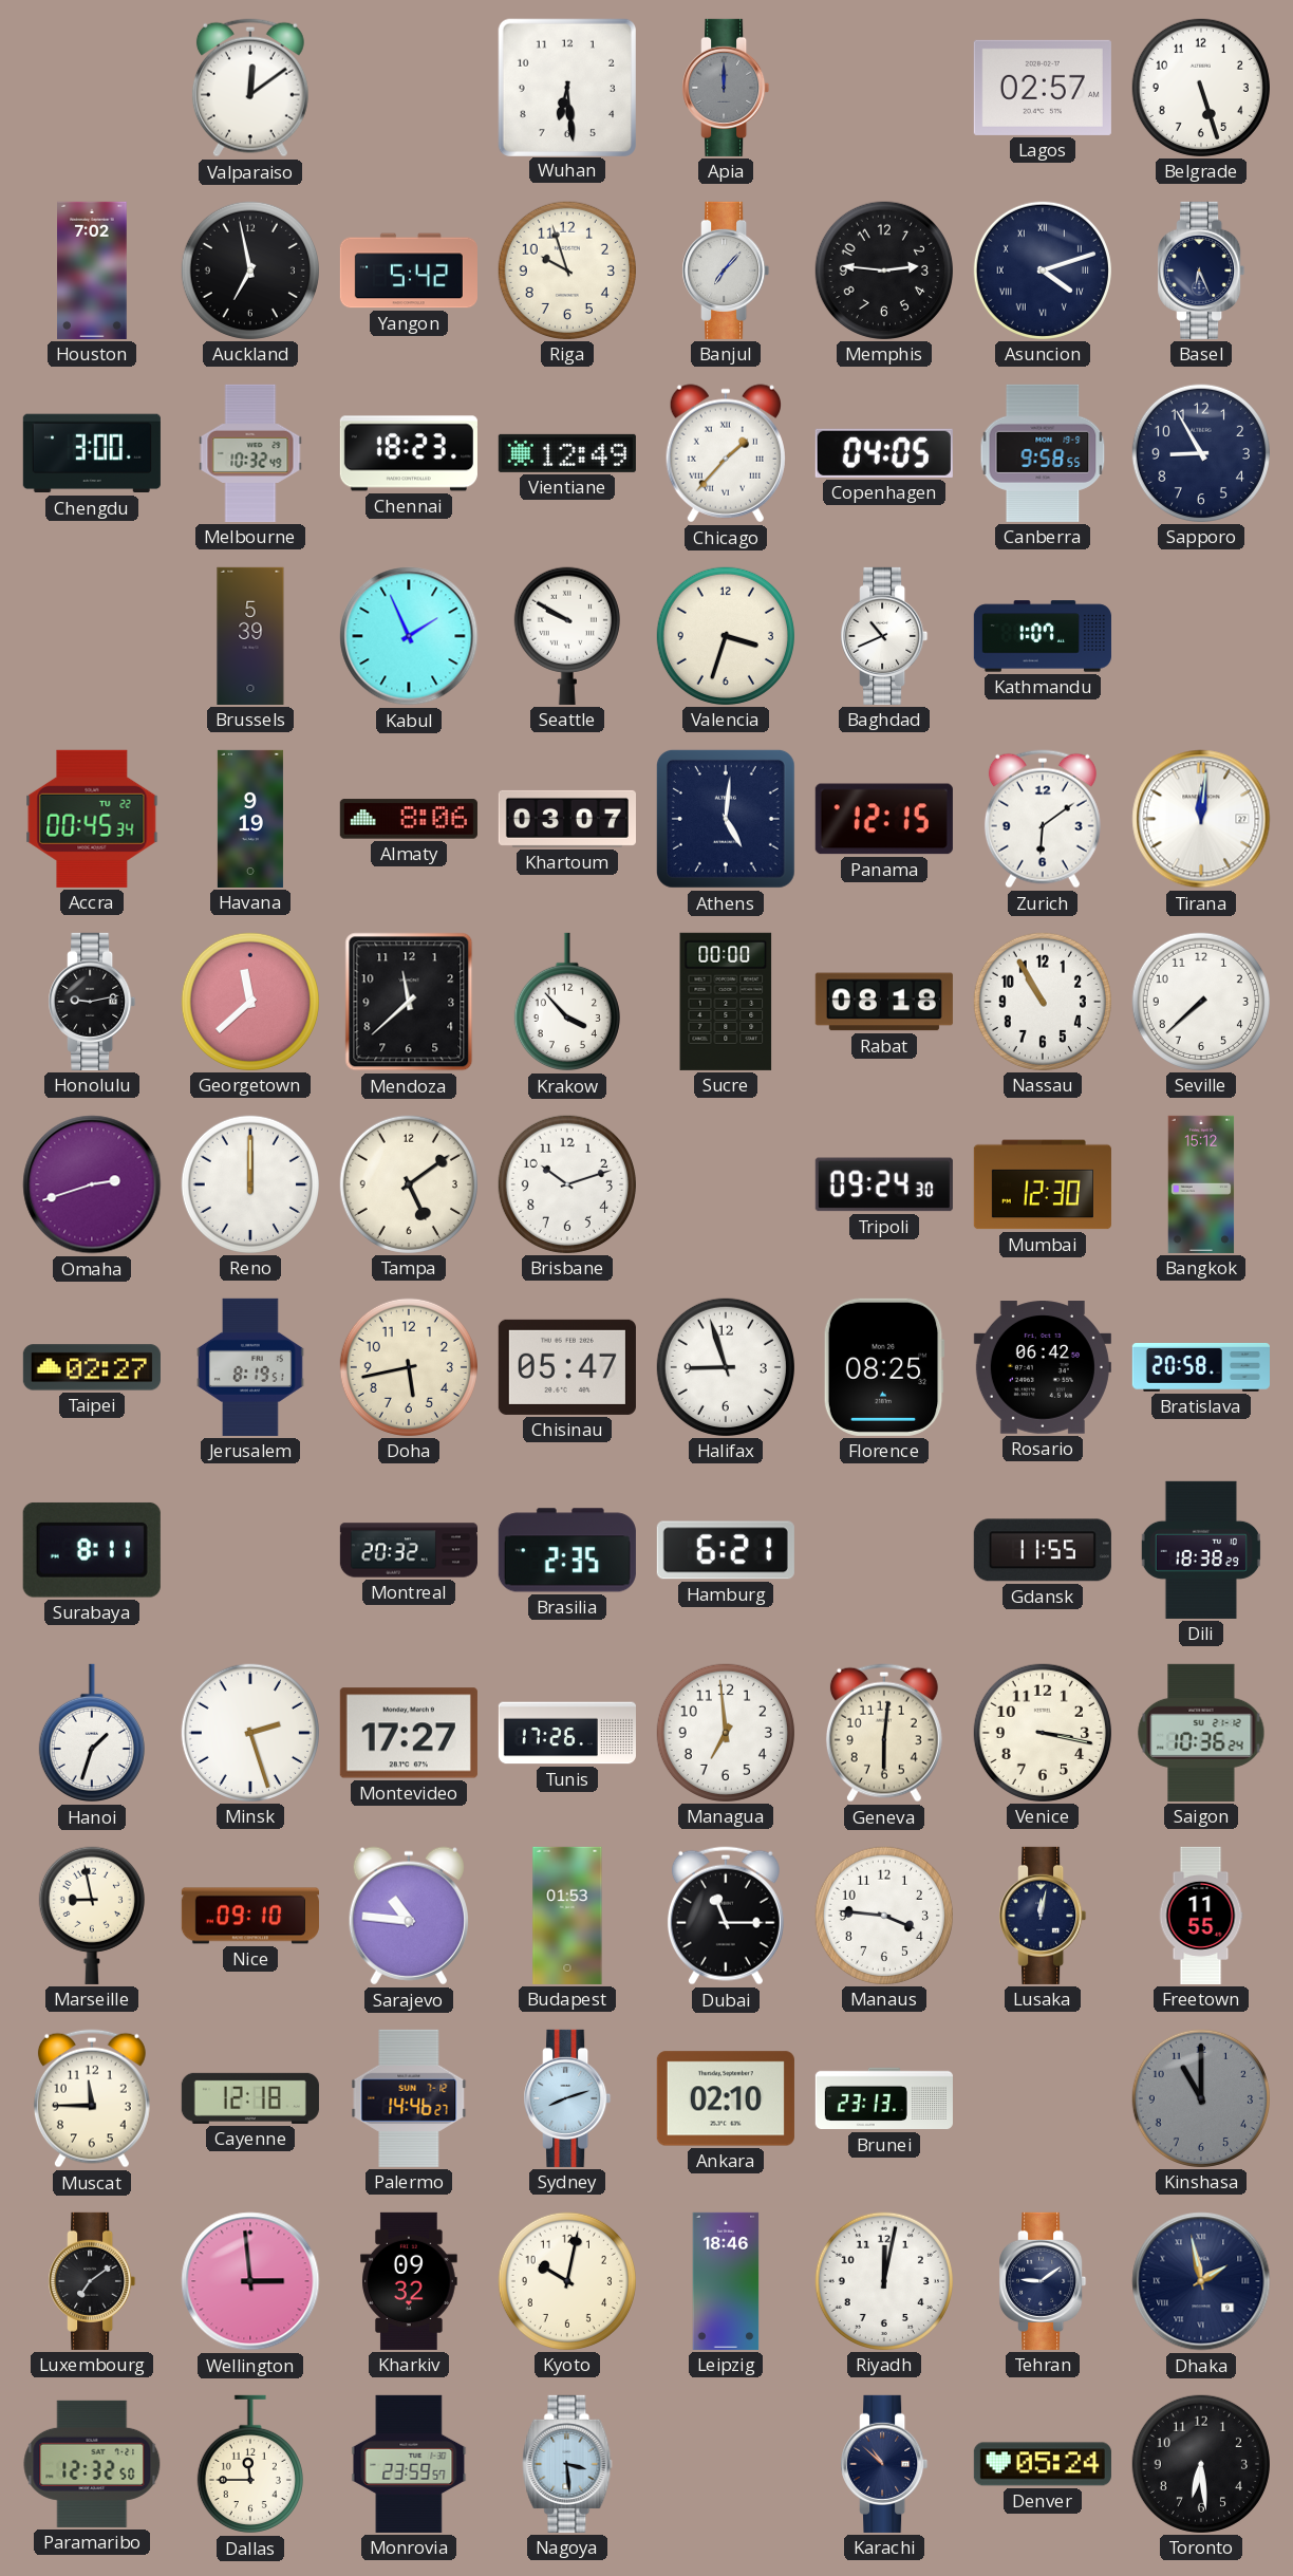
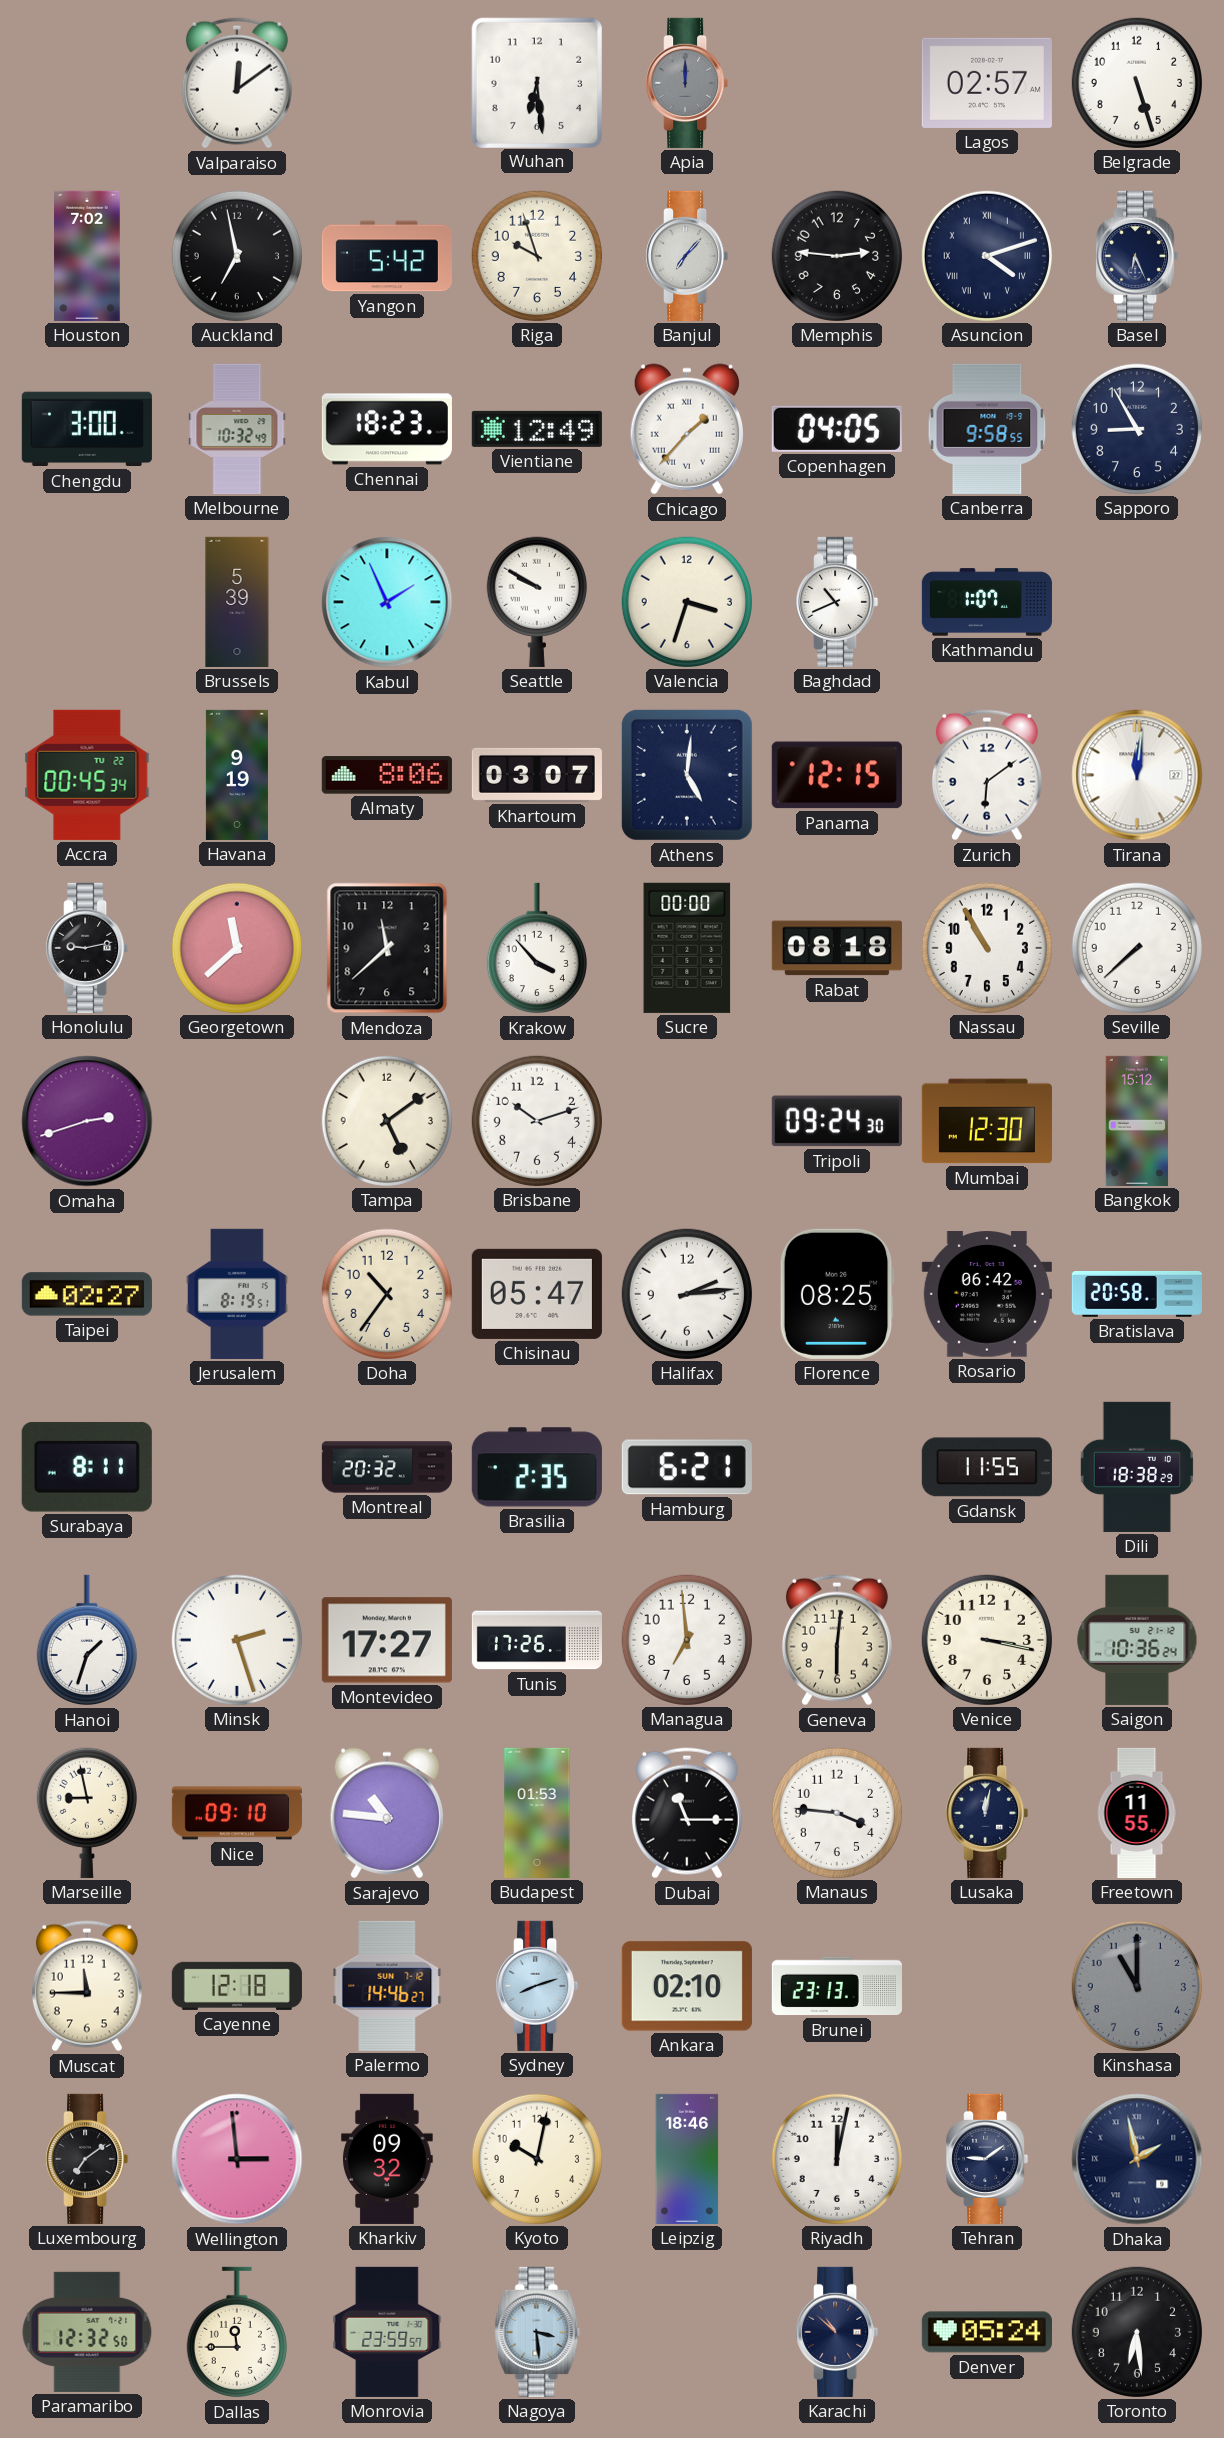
Reno: 12:00 -> none (250, 1184)
Doha: 5:43 -> 10:36 (387, 1294)
Halifax: 8:57 -> 2:14 (687, 1294)
